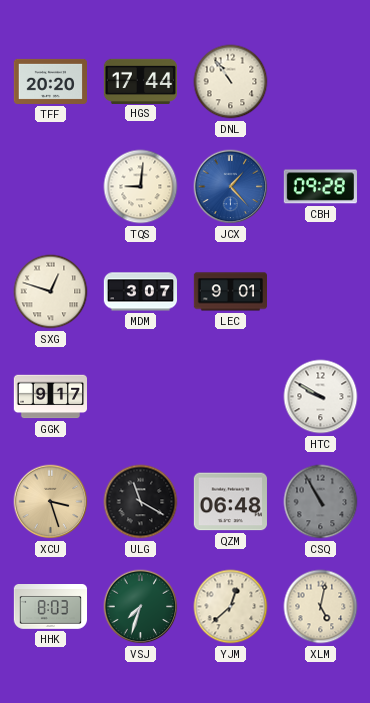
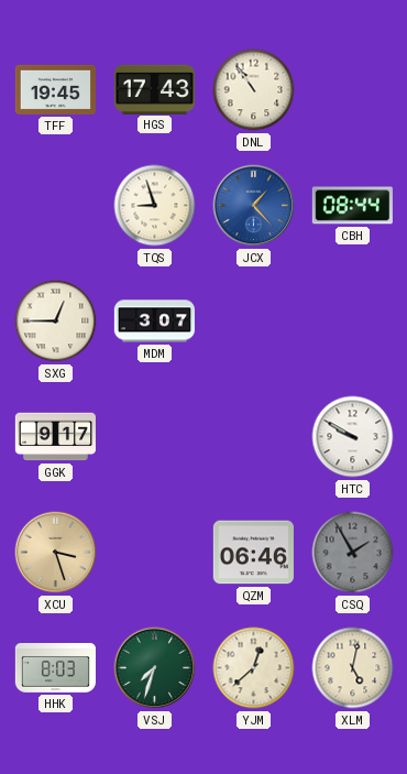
TFF: 20:20 -> 19:45 (55, 89)
HGS: 17:44 -> 17:43 (154, 89)
TQS: 9:01 -> 8:57 (155, 206)
CBH: 09:28 -> 08:44 (352, 206)
SXG: 12:48 -> 12:45 (56, 321)
LEC: 9:01 -> none (230, 292)
ULG: 11:20 -> none (141, 502)
QZM: 06:48 -> 06:46 (253, 553)
CSQ: 10:55 -> 1:55 (353, 553)
